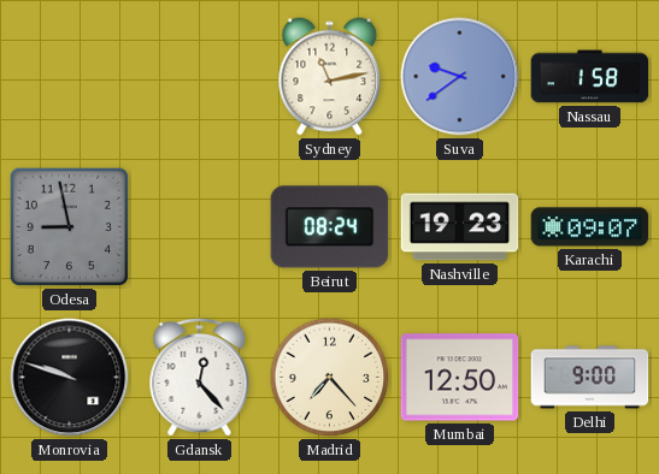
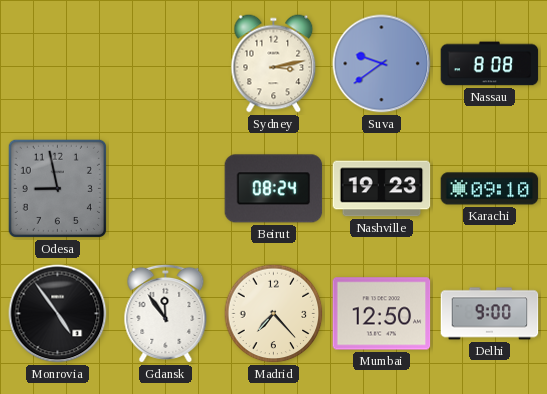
Sydney: 11:13 -> 3:13 (274, 64)
Nassau: 1:58 -> 8:08 (490, 64)
Karachi: 09:07 -> 09:10 (490, 189)
Monrovia: 9:48 -> 4:54 (58, 314)
Gdansk: 12:23 -> 11:54 (166, 313)
